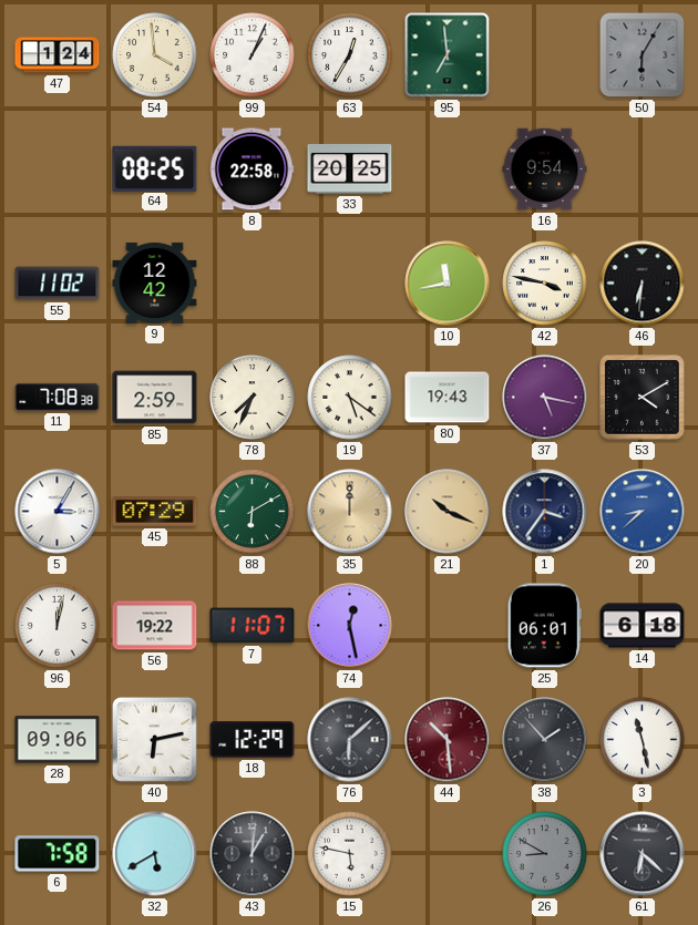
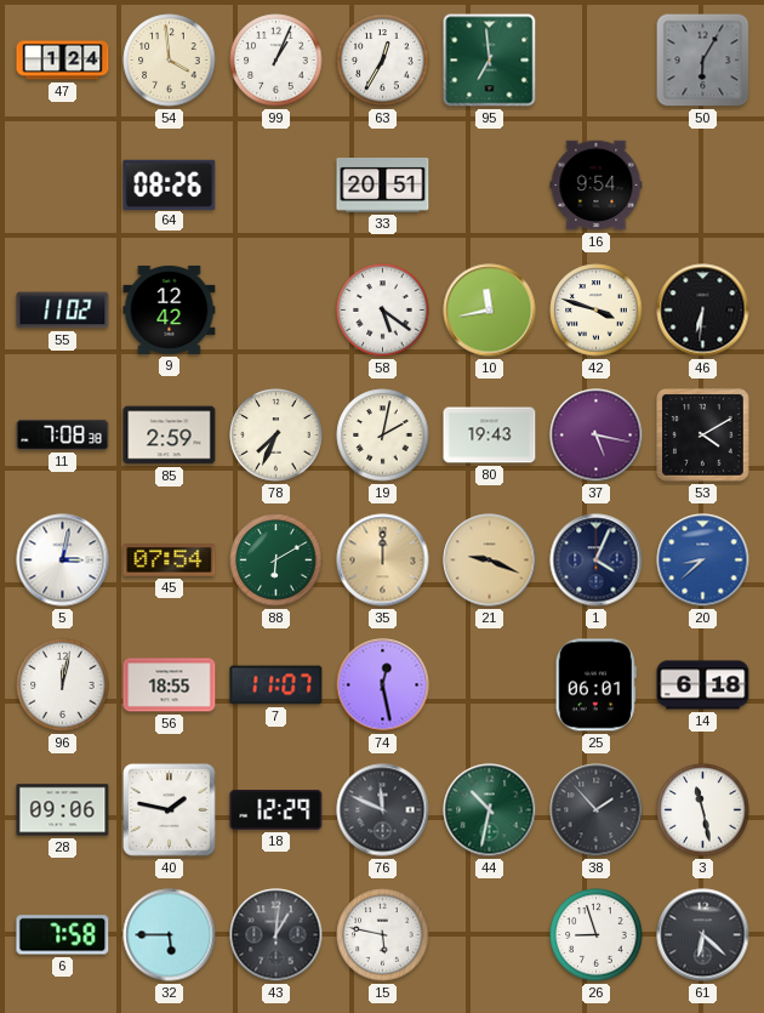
64: 08:25 -> 08:26 (170, 184)
8: 22:58 -> none (252, 169)
33: 20:25 -> 20:51 (383, 186)
58: none -> 5:21 (383, 311)
42: 3:47 -> 3:48 (597, 311)
19: 5:21 -> 2:02 (383, 436)
5: 3:05 -> 3:02 (63, 560)
45: 07:29 -> 07:54 (170, 560)
21: 10:19 -> 9:19 (490, 560)
1: 3:36 -> 4:04 (597, 560)
56: 19:22 -> 18:55 (170, 685)
40: 6:13 -> 1:47 (170, 810)
76: 6:08 -> 11:49 (383, 810)
44: 10:29 -> 10:32 (490, 810)
44 dial: burgundy -> green (490, 810)
32: 5:40 -> 5:45 (170, 935)
26: 8:50 -> 8:57 (597, 935)
26 dial: grey -> white (597, 935)
